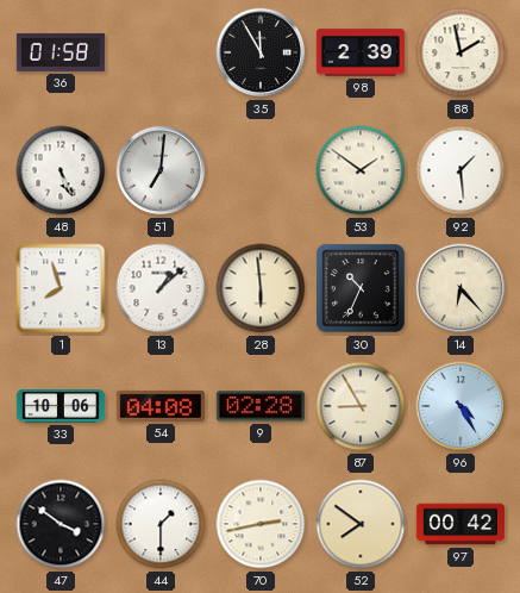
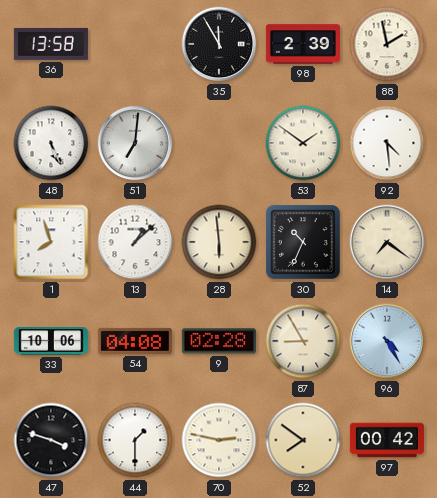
36: 01:58 -> 13:58 (51, 44)
92: 1:29 -> 4:29 (387, 143)
14: 6:23 -> 7:21 (387, 242)
47: 3:51 -> 3:48 (51, 440)
70: 2:43 -> 2:47 (219, 440)
